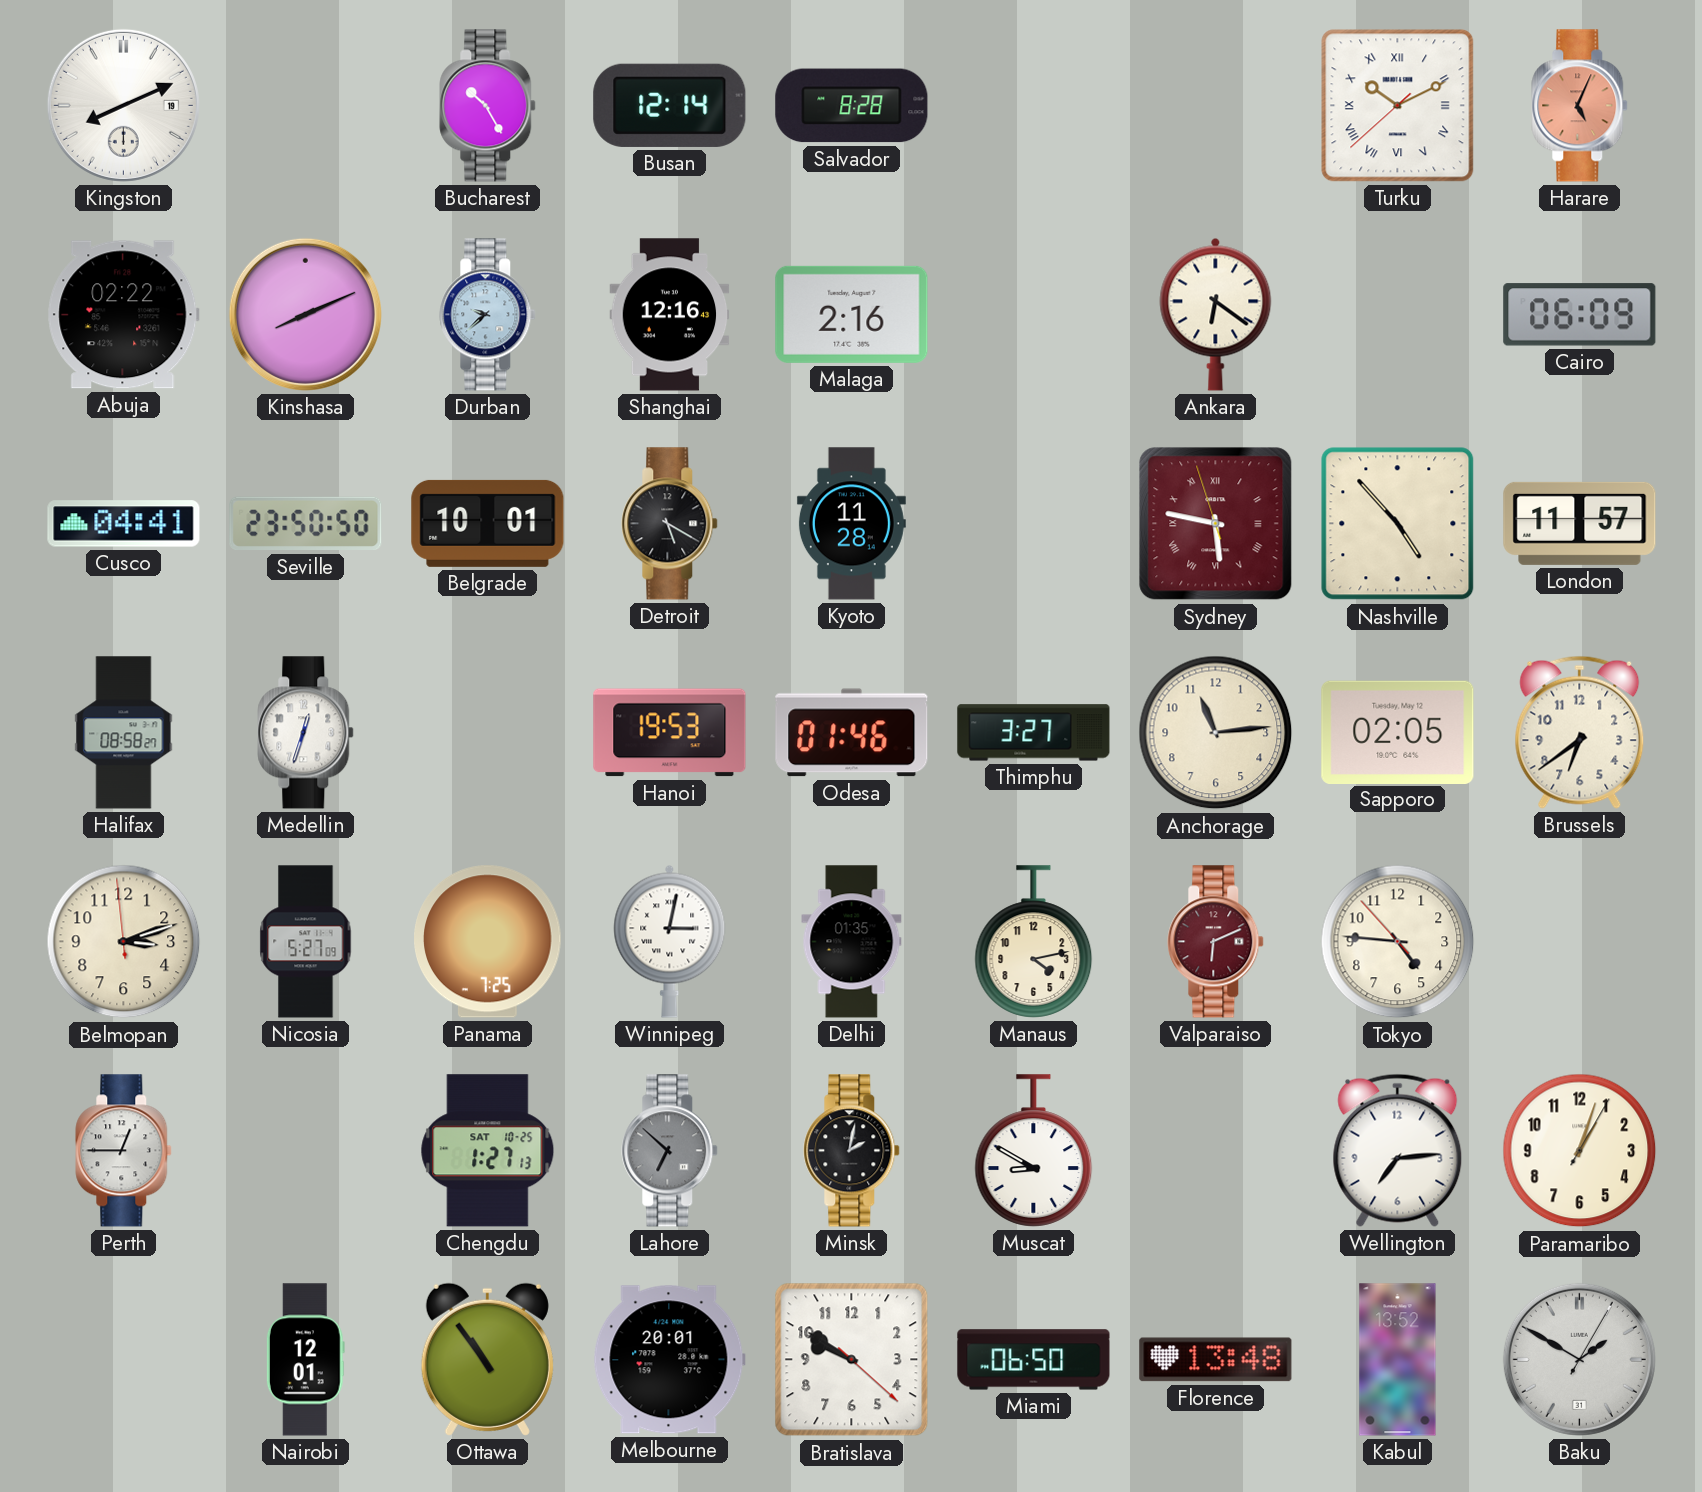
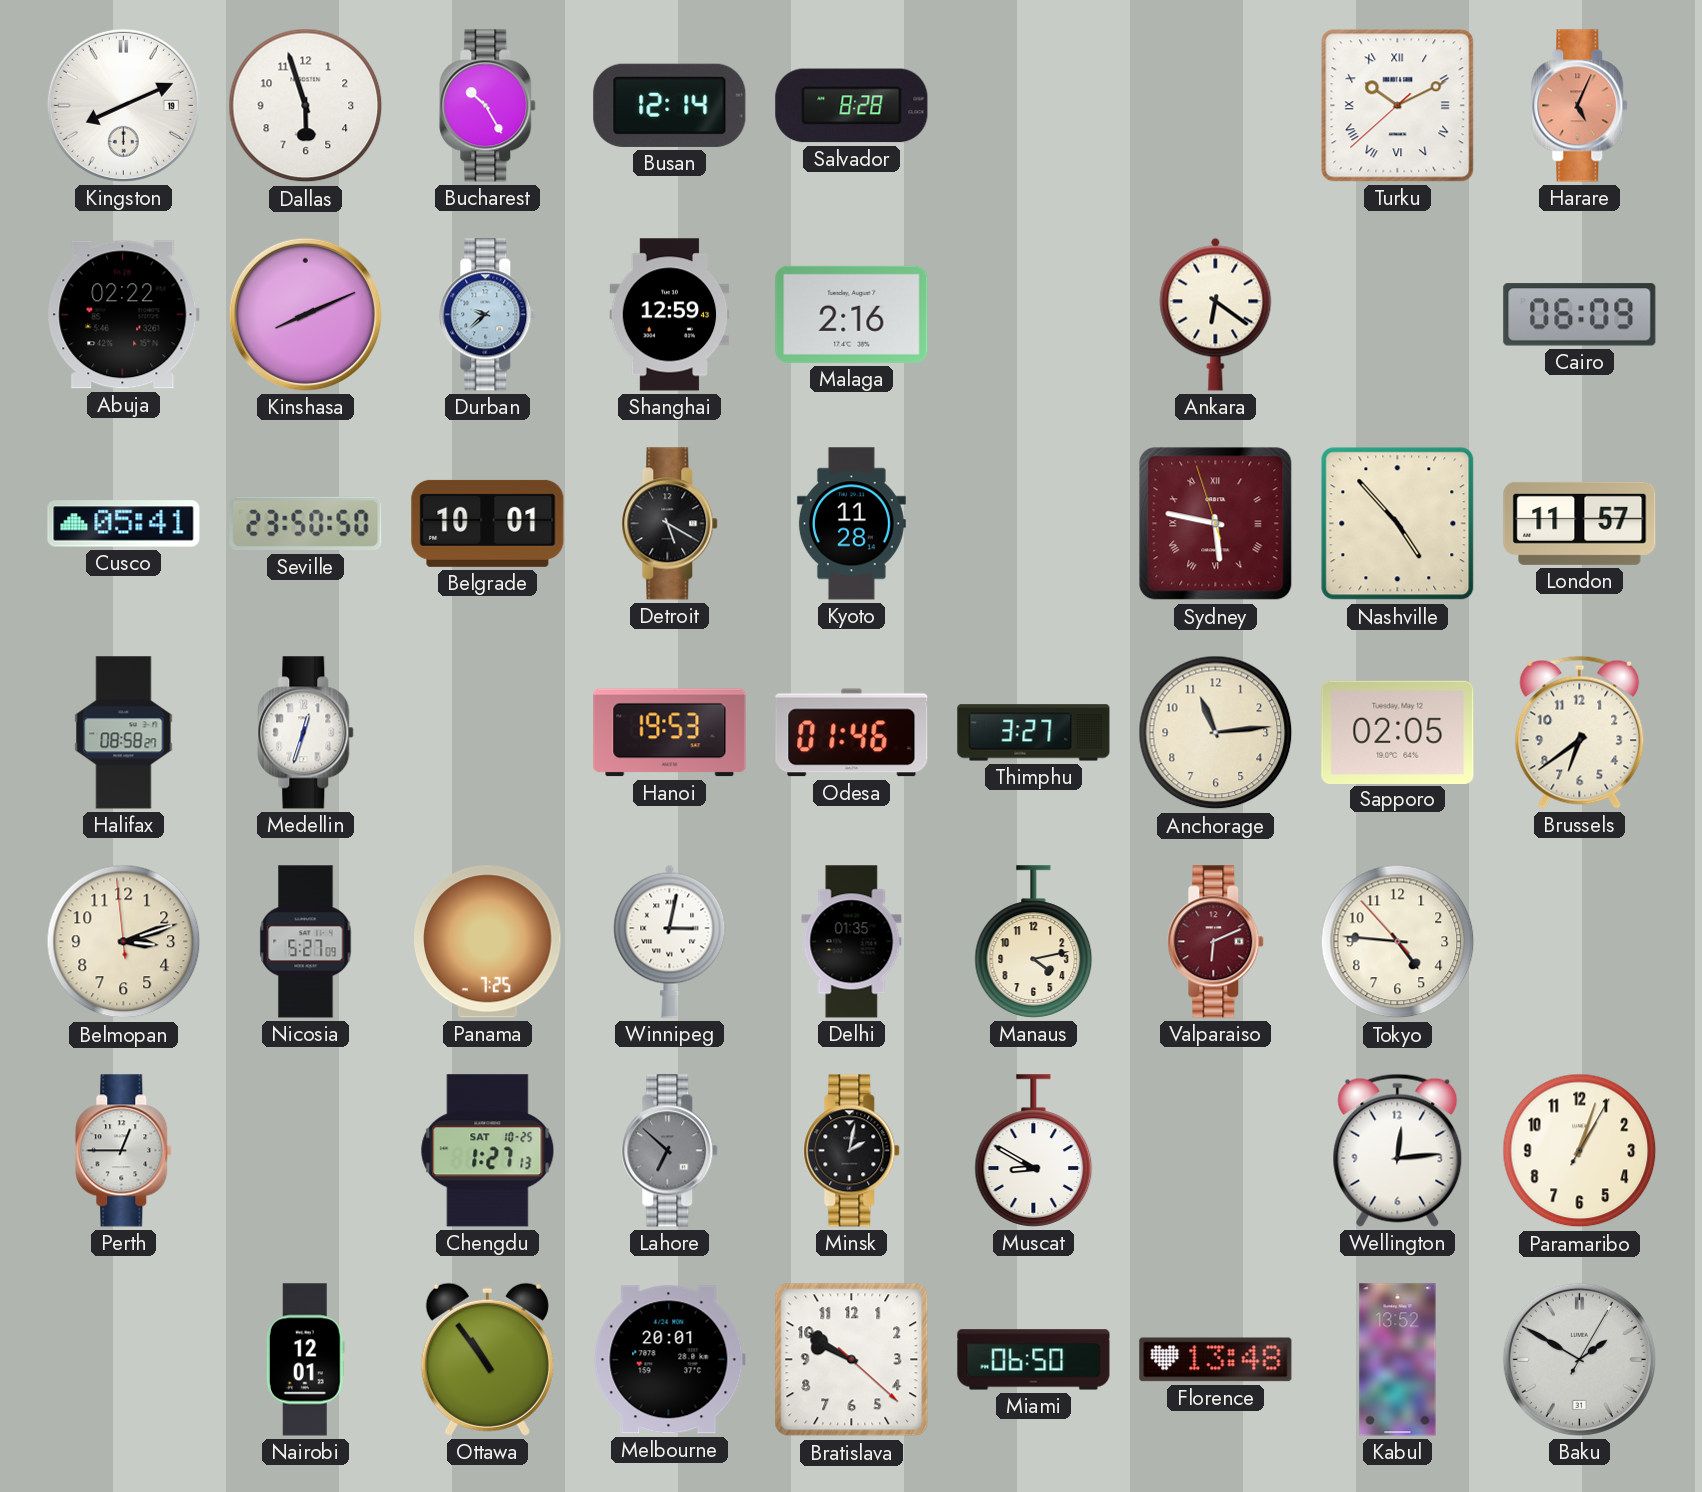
Dallas: none -> 5:57 (306, 106)
Shanghai: 12:16 -> 12:59 (670, 315)
Cusco: 04:41 -> 05:41 (124, 524)
Wellington: 7:14 -> 12:14 (1398, 1150)
